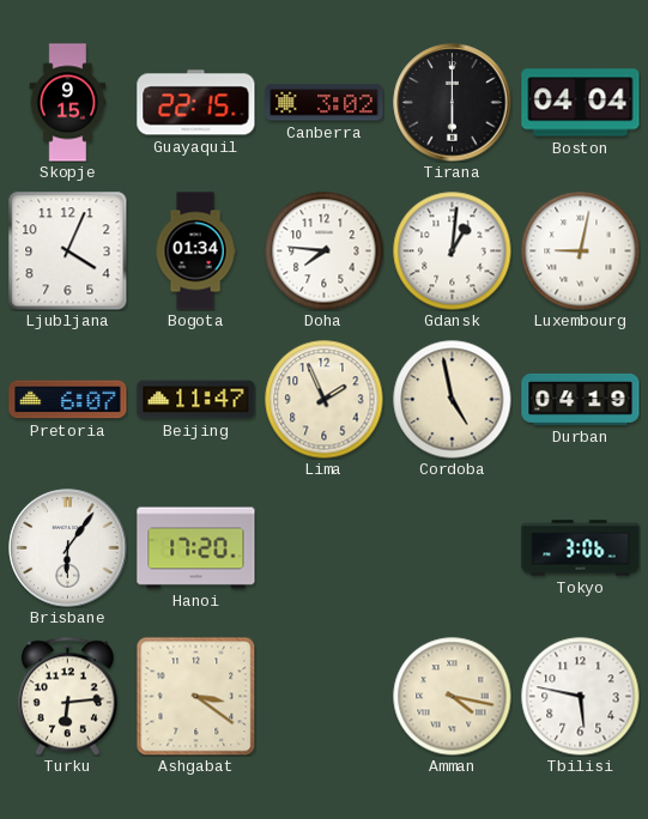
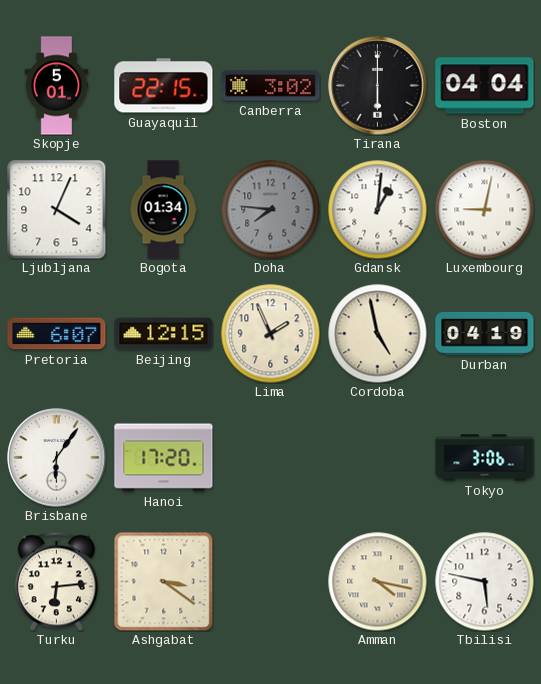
Skopje: 9:15 -> 5:01 (57, 86)
Doha dial: white -> grey (271, 210)
Beijing: 11:47 -> 12:15 (164, 334)
